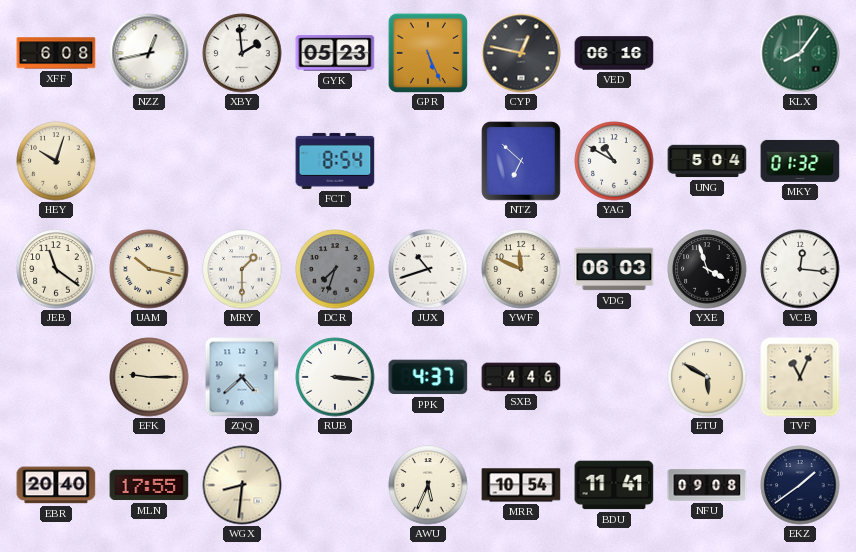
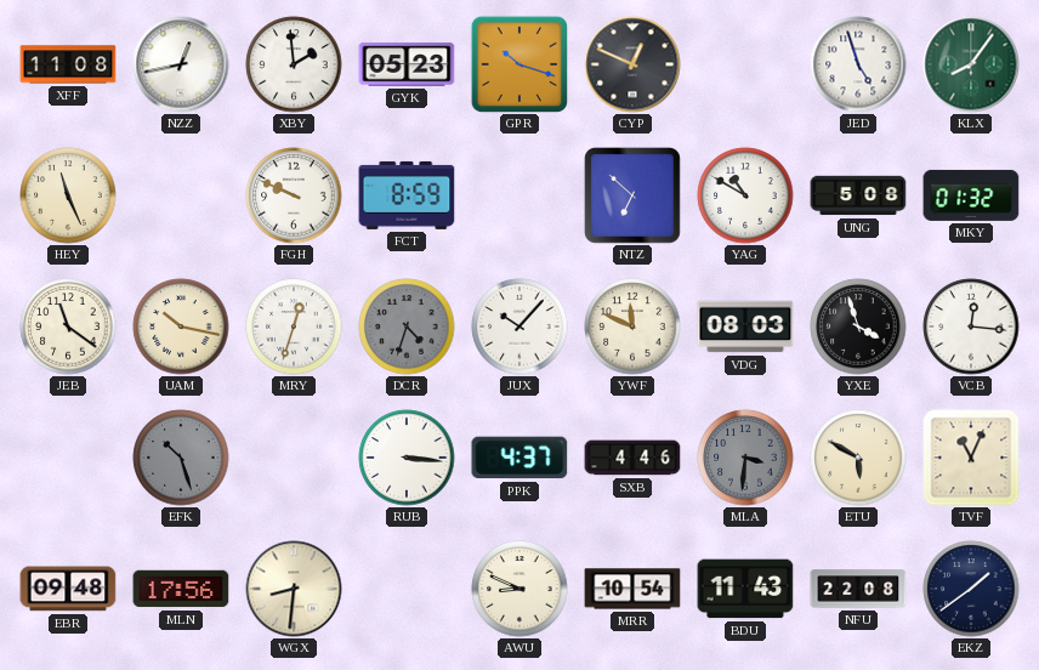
XFF: 6:08 -> 11:08 (68, 64)
GPR: 5:26 -> 10:18 (518, 63)
CYP: 12:47 -> 12:49 (632, 64)
VED: 06:16 -> none (614, 53)
JED: none -> 4:57 (858, 64)
HEY: 10:03 -> 11:26 (68, 195)
FGH: none -> 9:49 (294, 195)
FCT: 8:54 -> 8:59 (407, 195)
UNG: 5:04 -> 5:08 (858, 195)
MRY: 1:30 -> 12:33 (294, 327)
DCR: 7:33 -> 4:33 (407, 327)
JUX: 10:42 -> 10:07 (519, 327)
VDG: 06:03 -> 08:03 (745, 327)
EFK: 9:15 -> 10:27 (181, 458)
EFK dial: cream -> grey (181, 458)
ZQQ: 4:38 -> none (242, 377)
MLA: none -> 3:31 (745, 458)
EBR: 20:40 -> 09:48 (68, 589)
MLN: 17:55 -> 17:56 (181, 589)
AWU: 5:34 -> 8:49 (519, 589)
BDU: 11:41 -> 11:43 (745, 589)
NFU: 09:08 -> 22:08 (858, 589)
